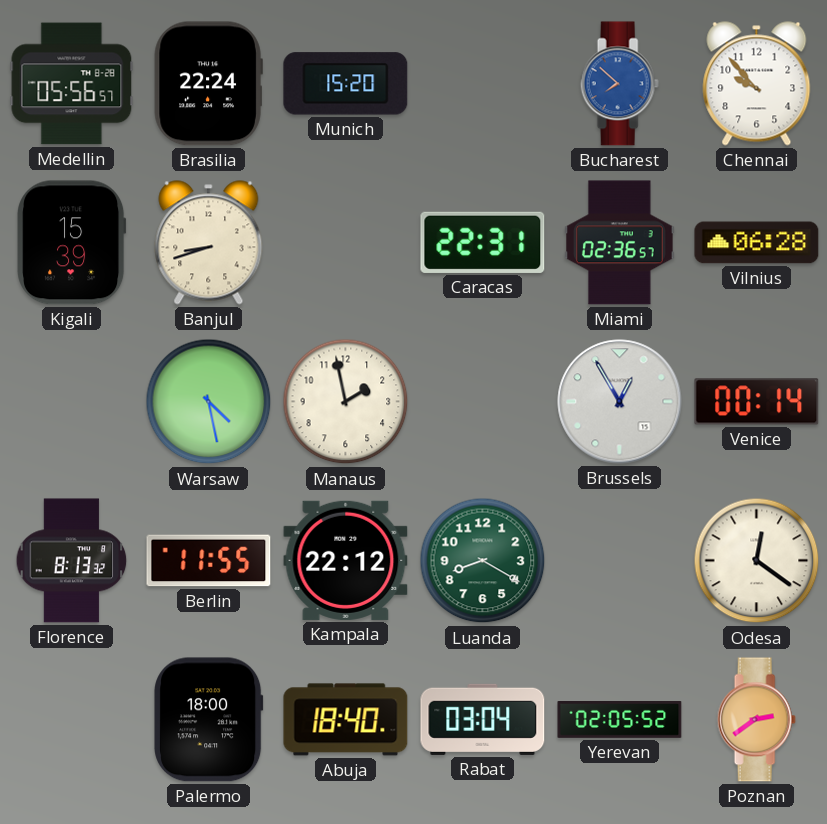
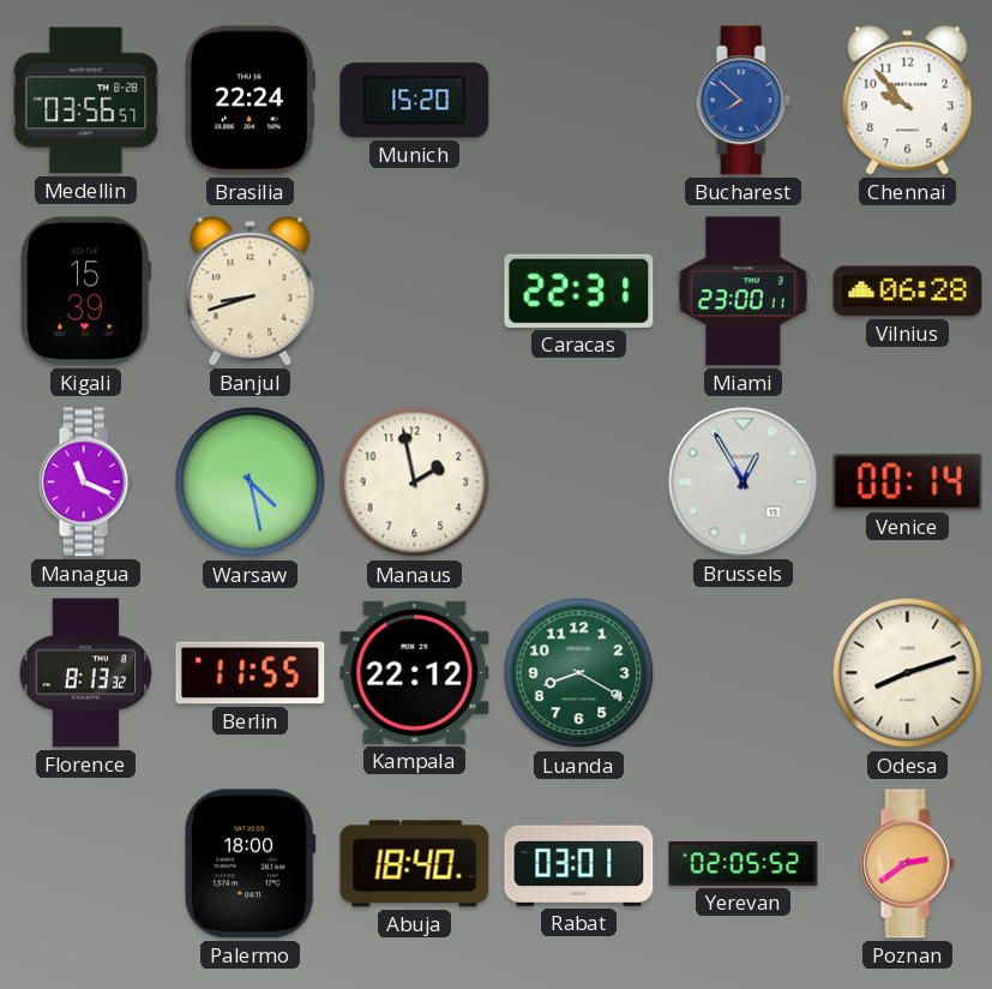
Medellin: 05:56 -> 03:56 (86, 101)
Miami: 02:36 -> 23:00 (744, 292)
Managua: none -> 11:19 (85, 482)
Odesa: 12:21 -> 8:12 (908, 673)
Rabat: 03:04 -> 03:01 (579, 863)
